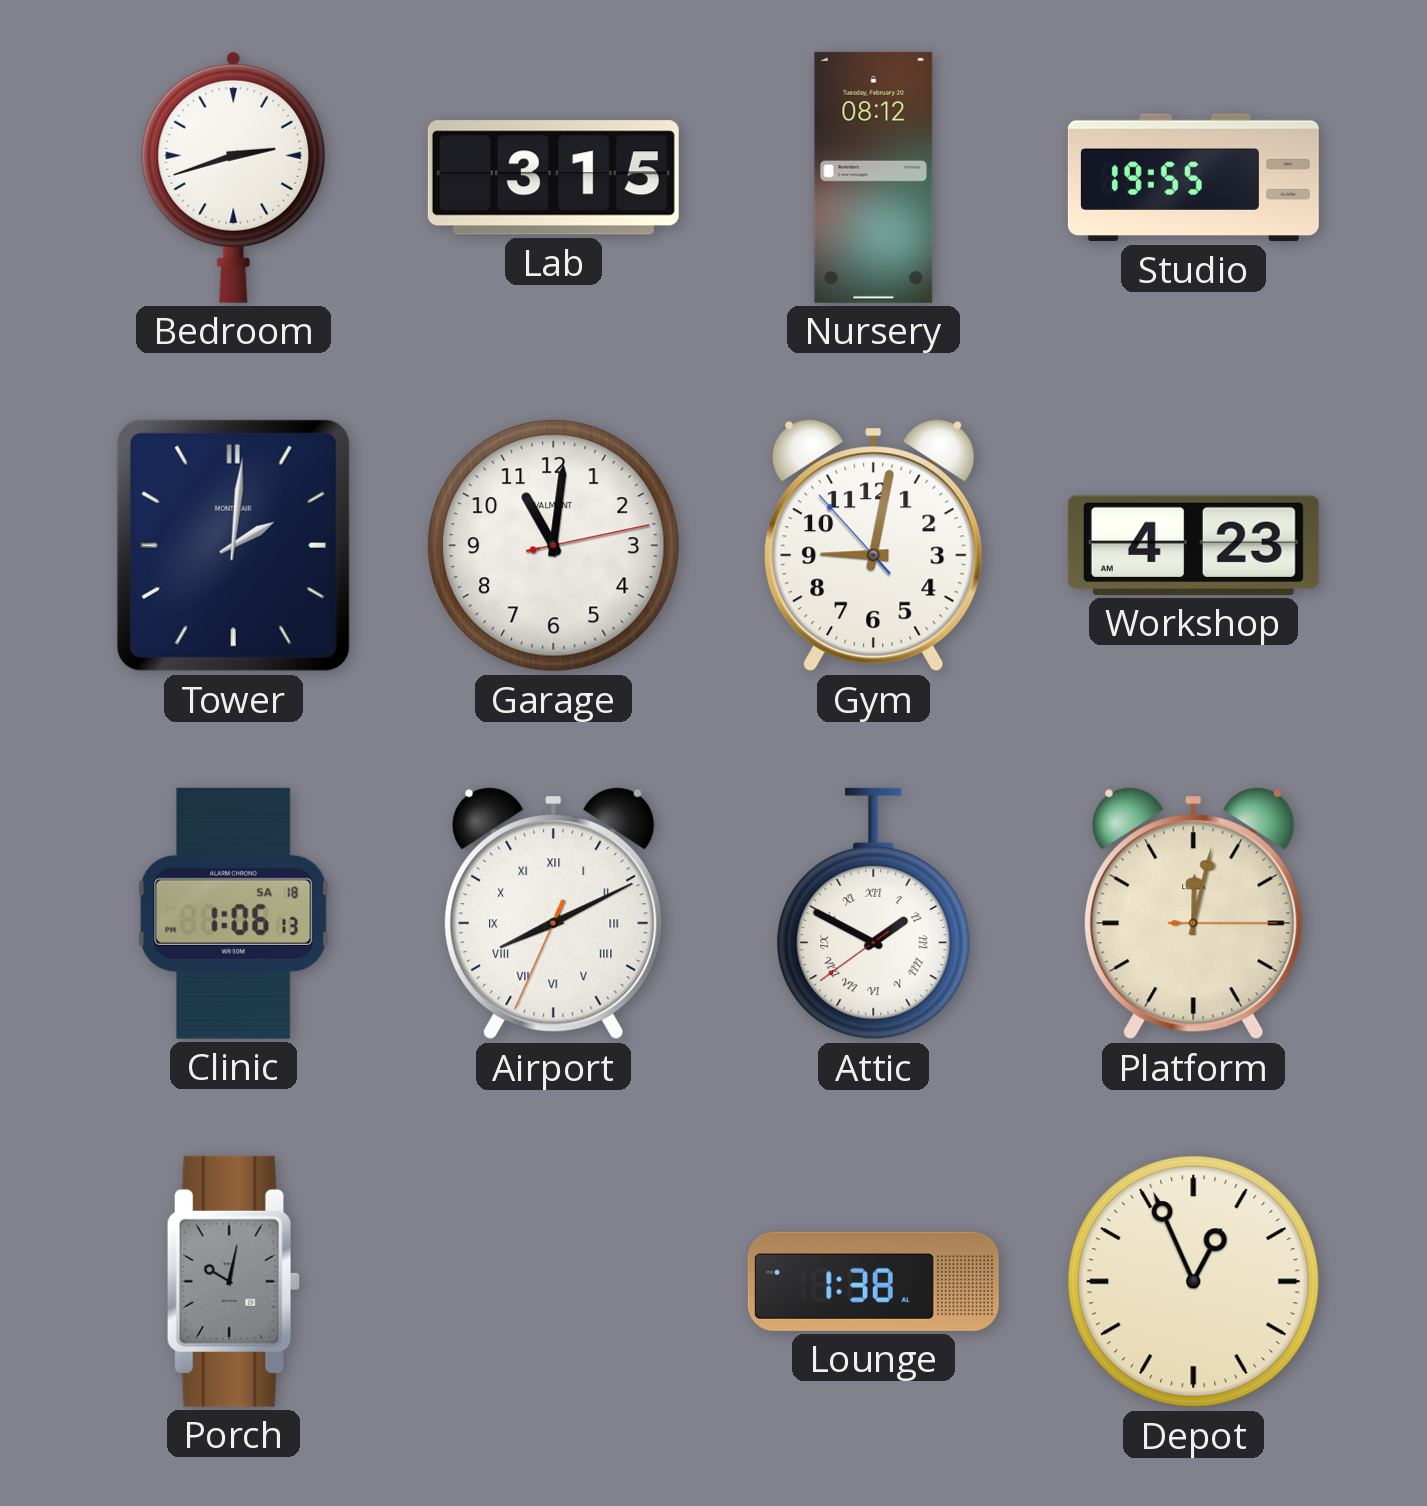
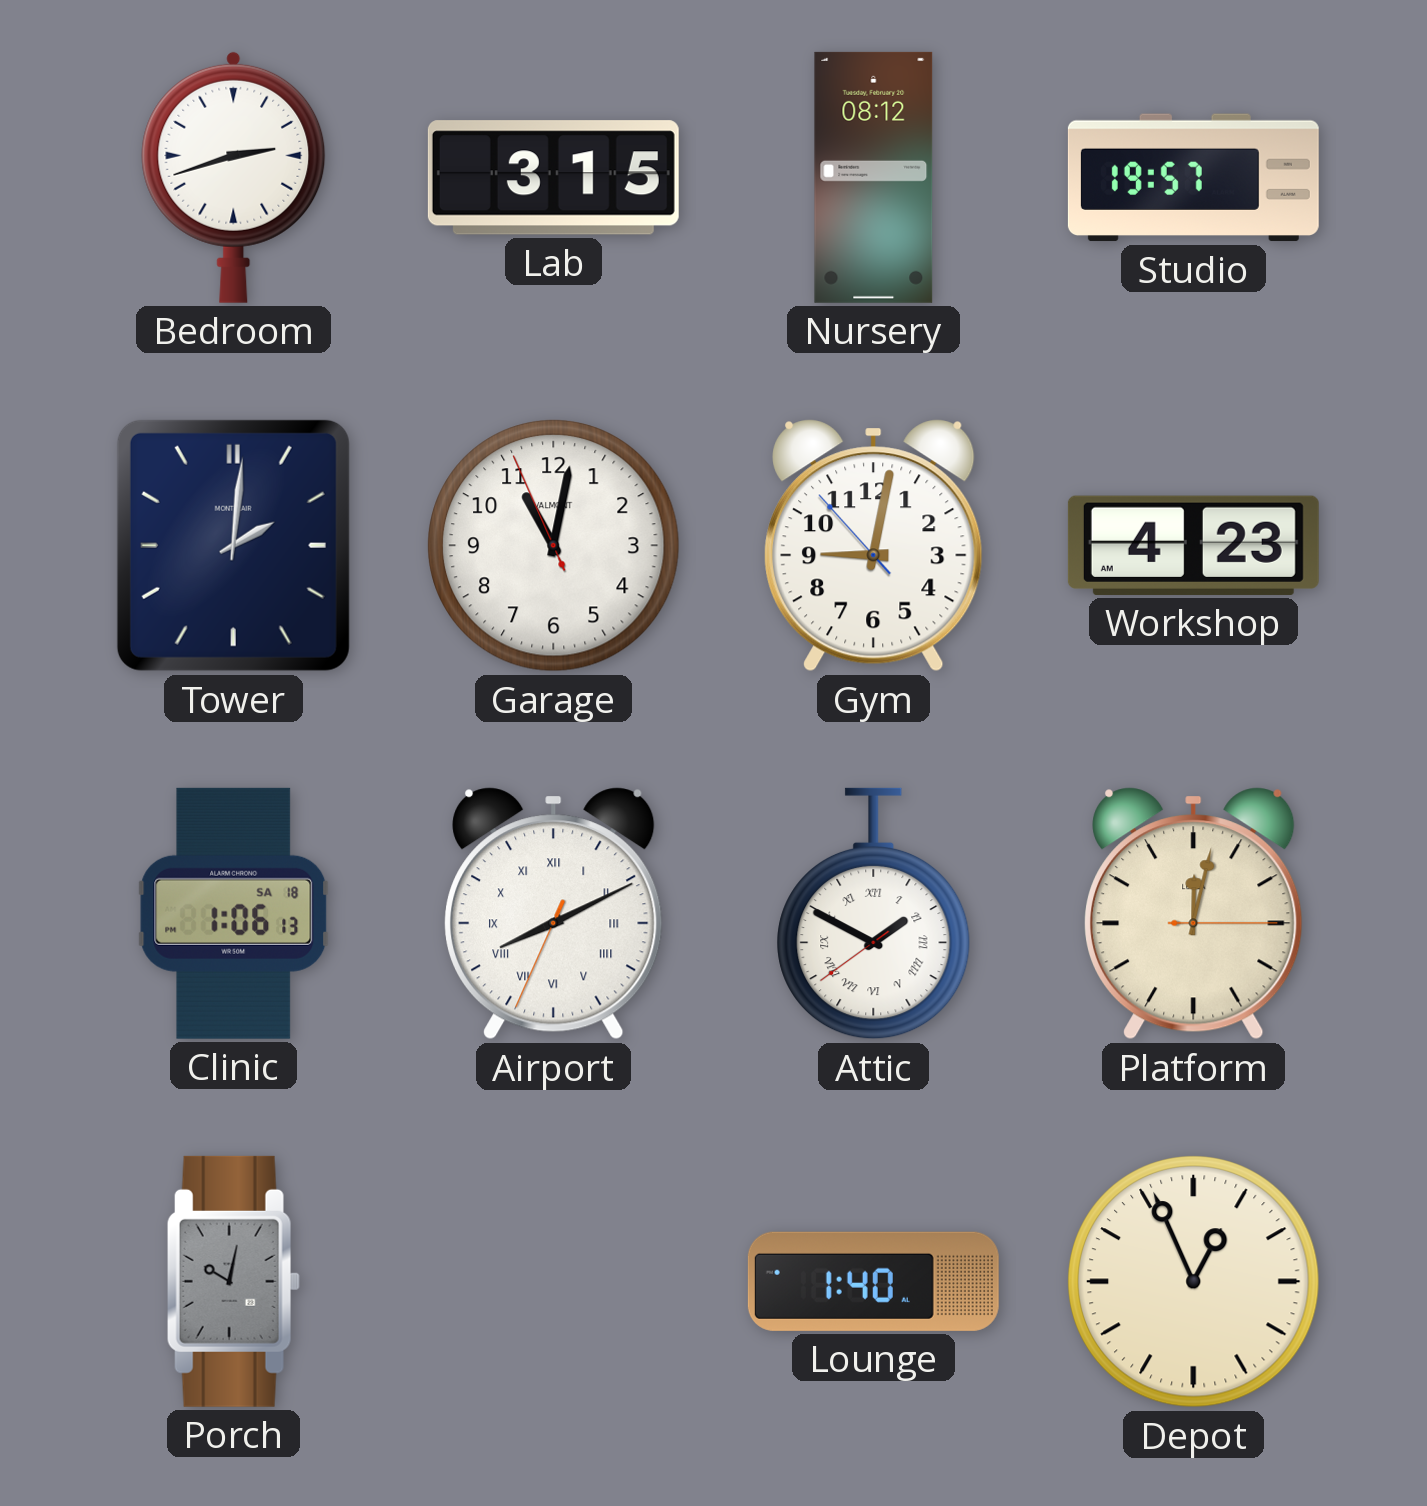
Studio: 19:55 -> 19:57 (1193, 178)
Garage: 11:01:13 -> 11:01:56 (554, 546)
Lounge: 1:38 -> 1:40 (873, 1281)
